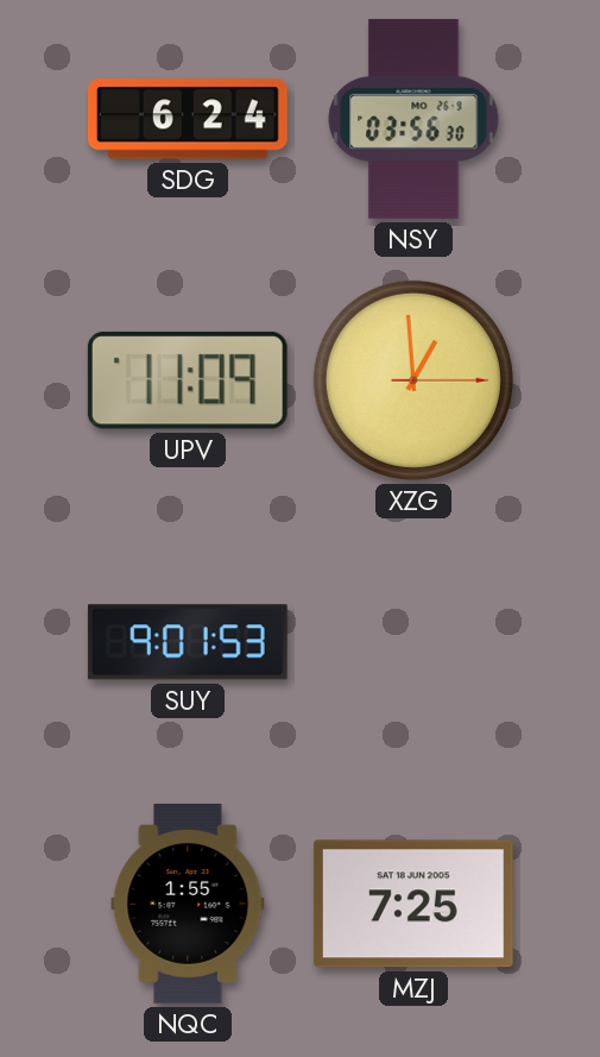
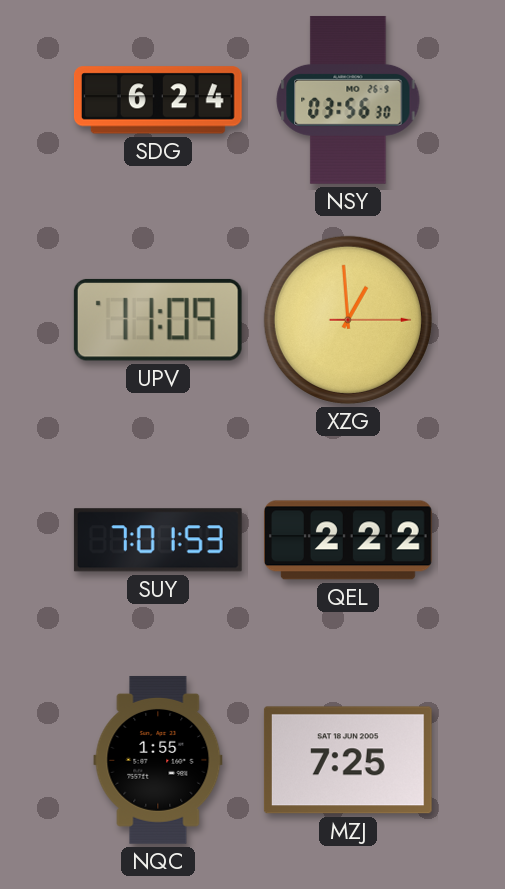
SUY: 9:01 -> 7:01 (158, 540)
QEL: none -> 2:22 (348, 540)
